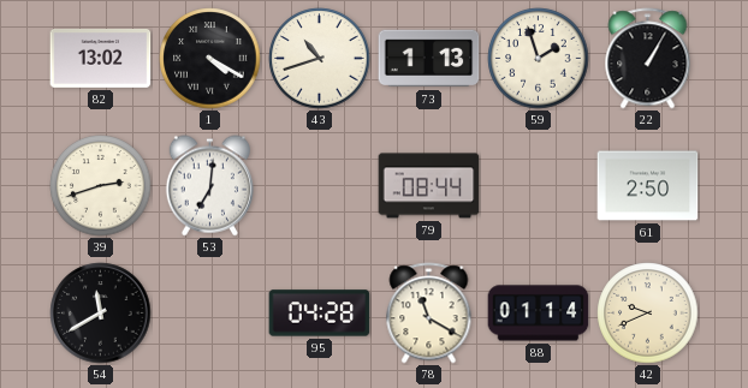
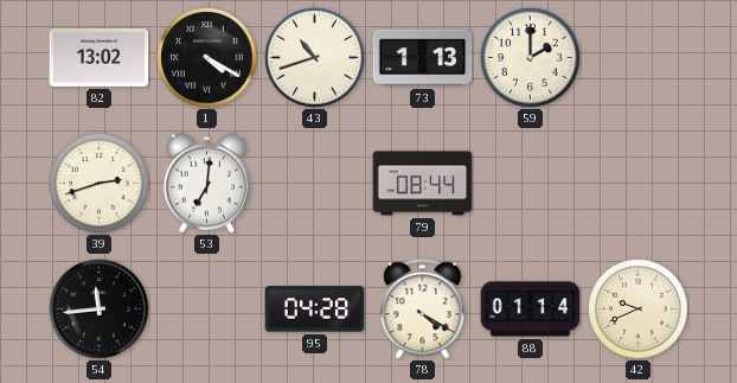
59: 1:57 -> 2:00 (531, 58)
22: 1:05 -> none (648, 59)
61: 2:50 -> none (648, 186)
54: 11:40 -> 11:44 (100, 309)
78: 11:20 -> 4:20 (423, 309)
